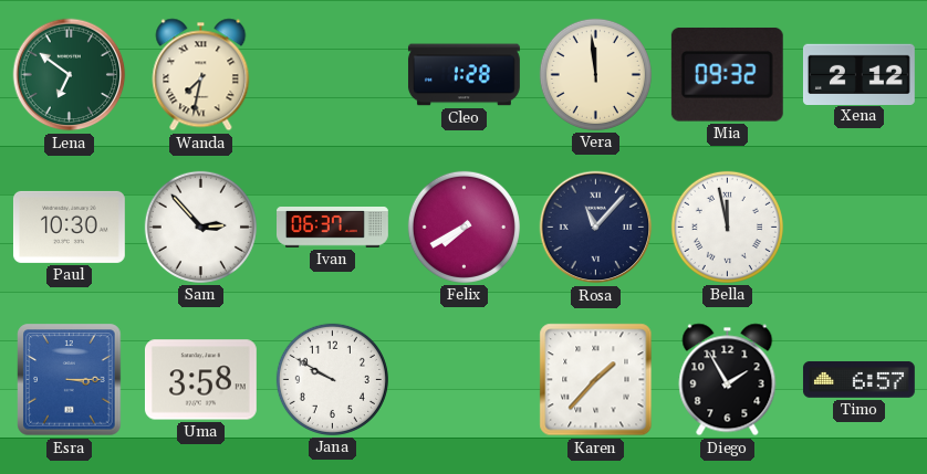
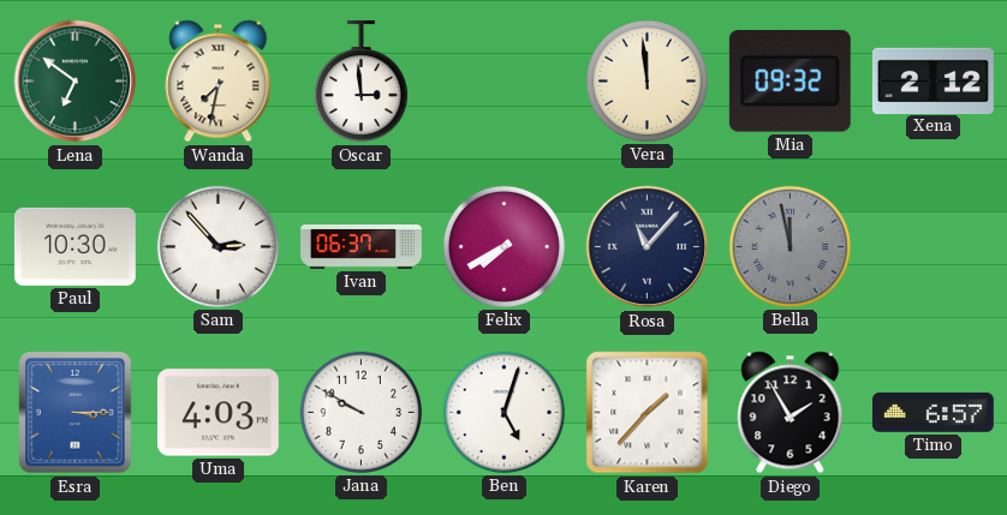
Oscar: none -> 2:59 (361, 82)
Cleo: 1:28 -> none (463, 75)
Bella dial: white -> grey (789, 246)
Uma: 3:58 -> 4:03 (218, 413)
Ben: none -> 5:03 (503, 412)
